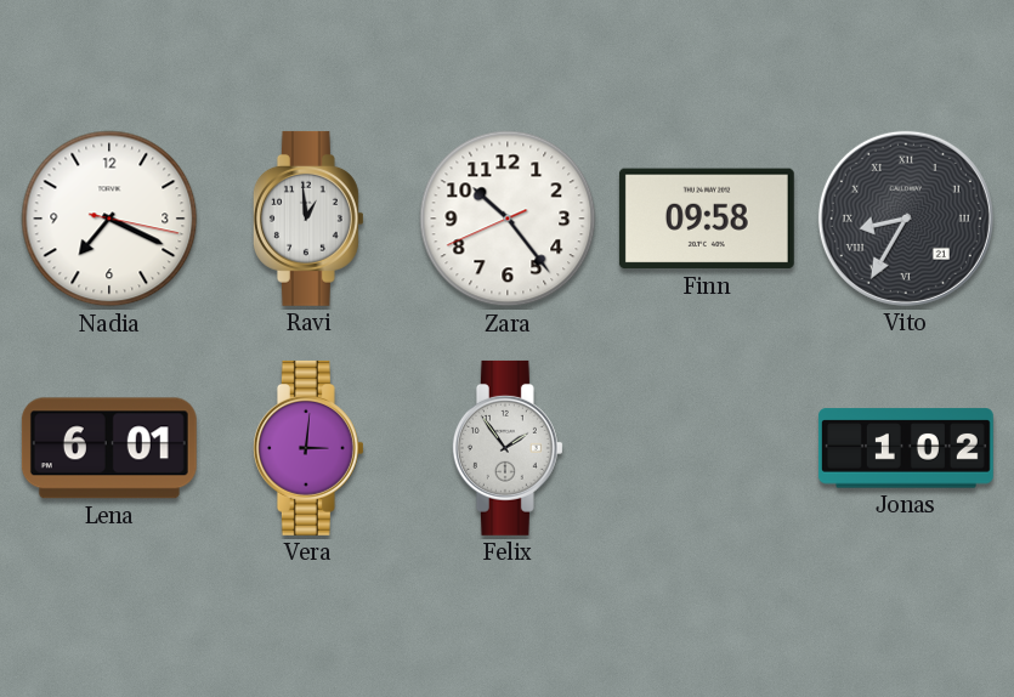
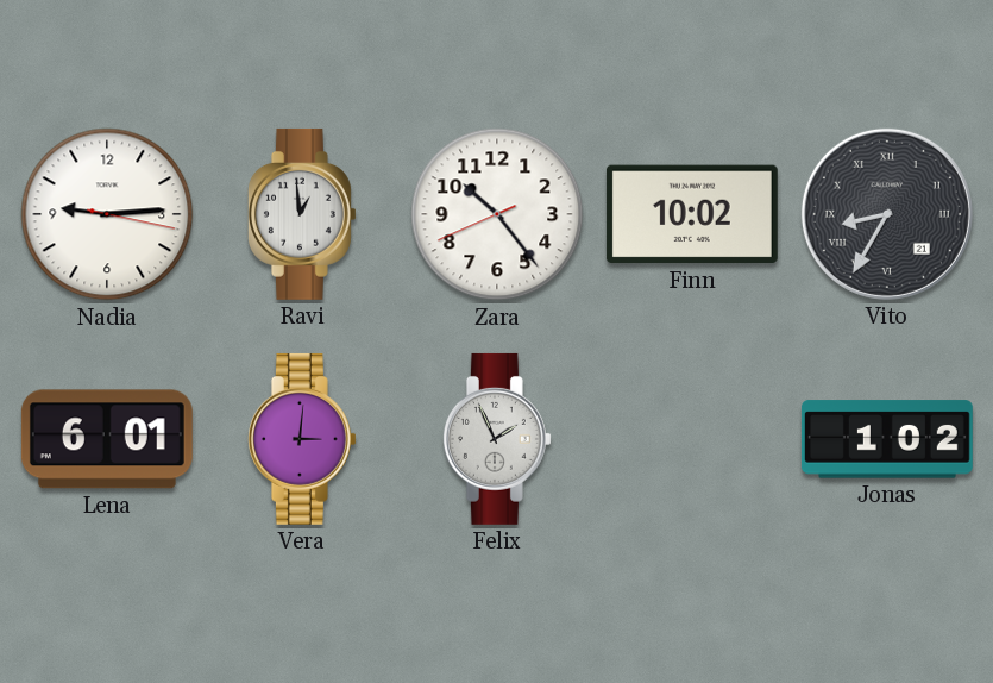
Nadia: 7:19 -> 9:14 (107, 214)
Finn: 09:58 -> 10:02 (692, 214)
Felix: 1:54 -> 1:56 (497, 439)
